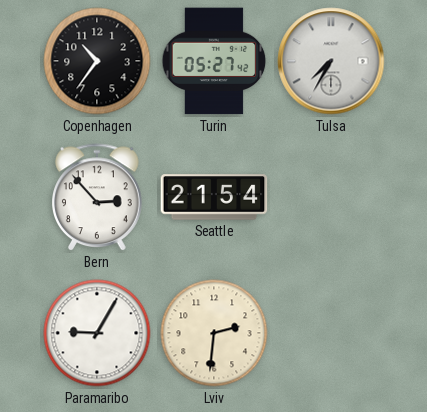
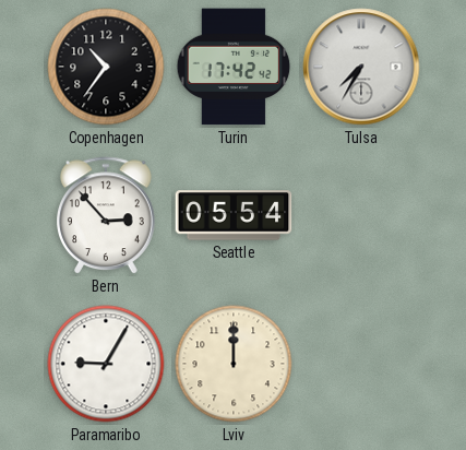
Turin: 05:27 -> 17:42 (234, 67)
Seattle: 21:54 -> 05:54 (234, 215)
Lviv: 2:31 -> 12:00 (234, 364)
